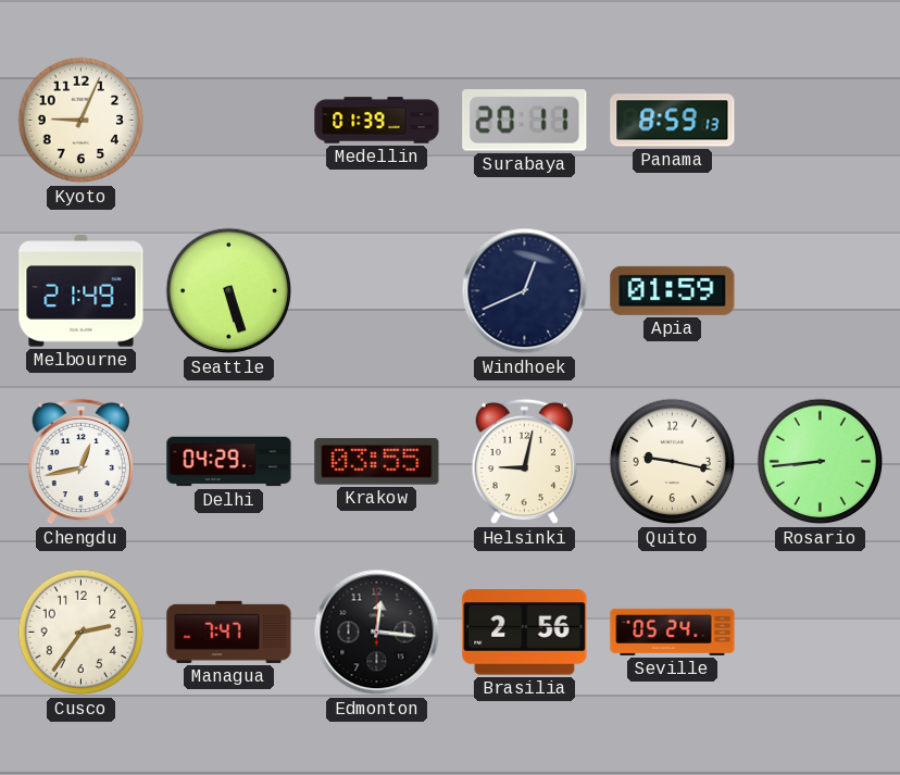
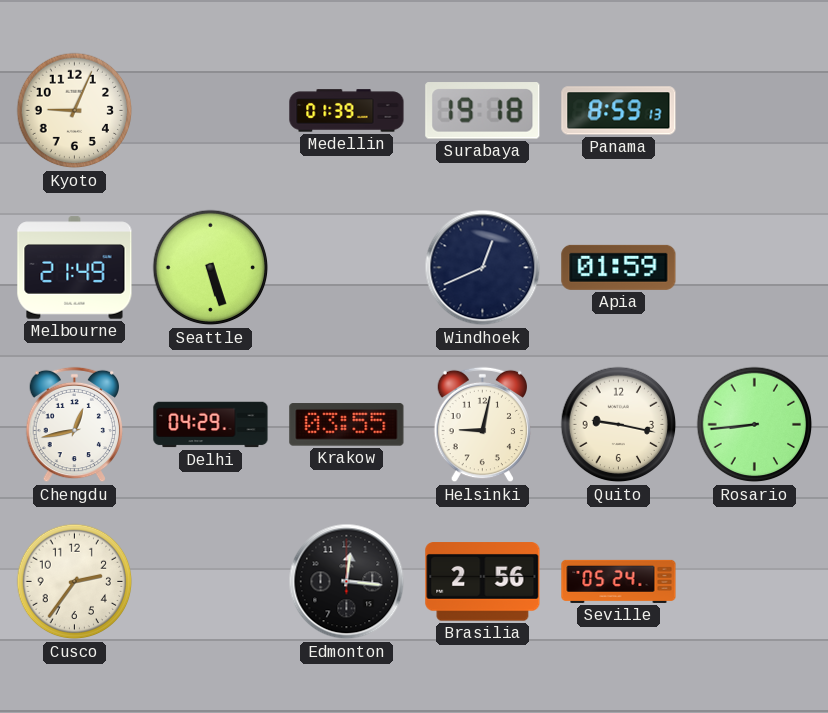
Surabaya: 20:11 -> 19:18 (483, 111)
Managua: 7:47 -> none (229, 632)
